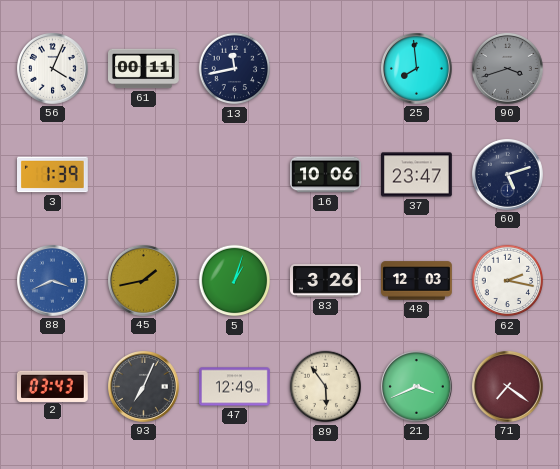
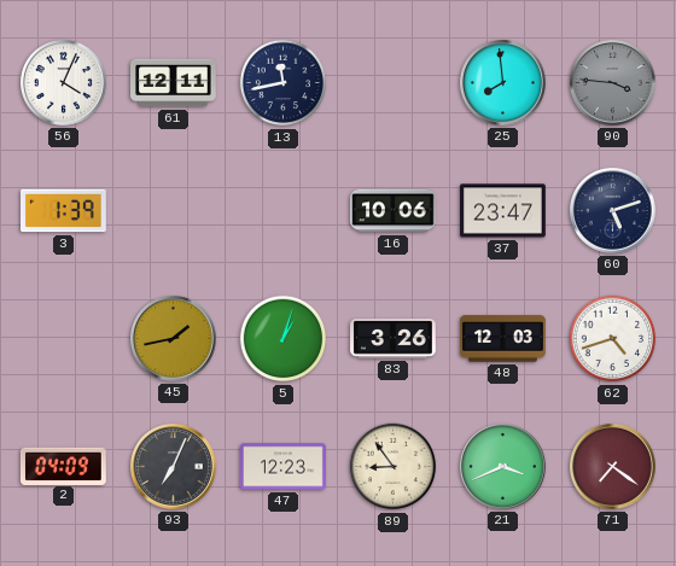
61: 00:11 -> 12:11 (174, 83)
90: 3:42 -> 3:46 (613, 83)
88: 3:41 -> none (53, 281)
62: 2:17 -> 4:42 (613, 339)
2: 03:43 -> 04:09 (63, 466)
47: 12:49 -> 12:23 (284, 467)
89: 5:54 -> 8:54 (394, 467)
